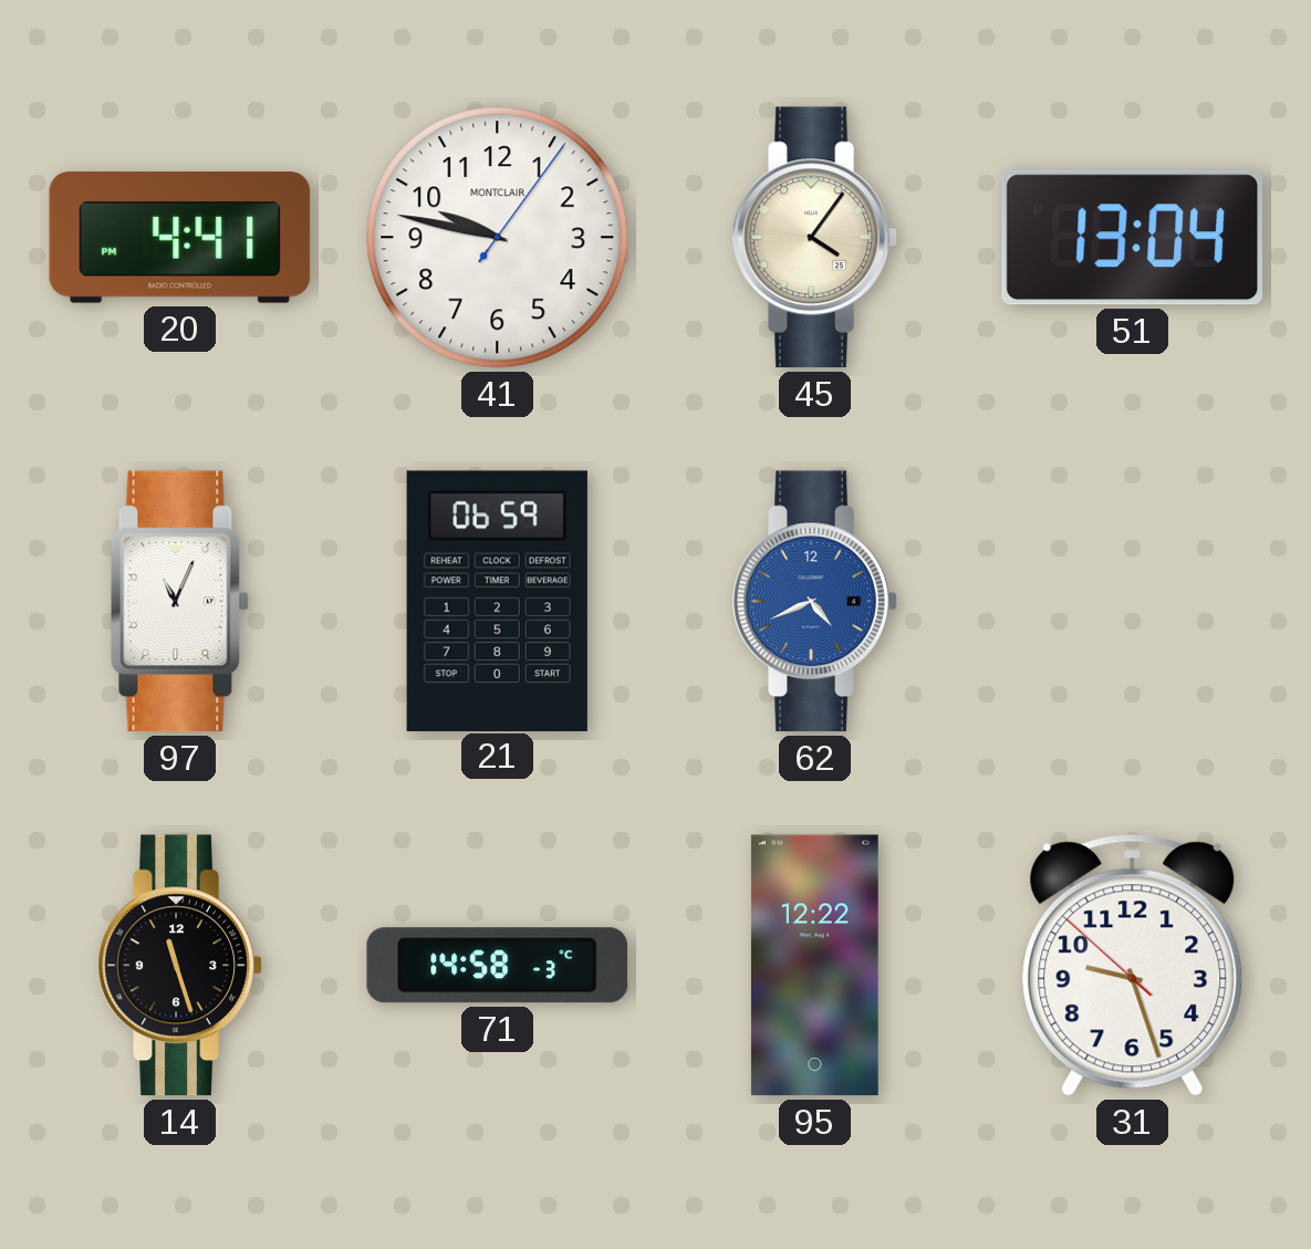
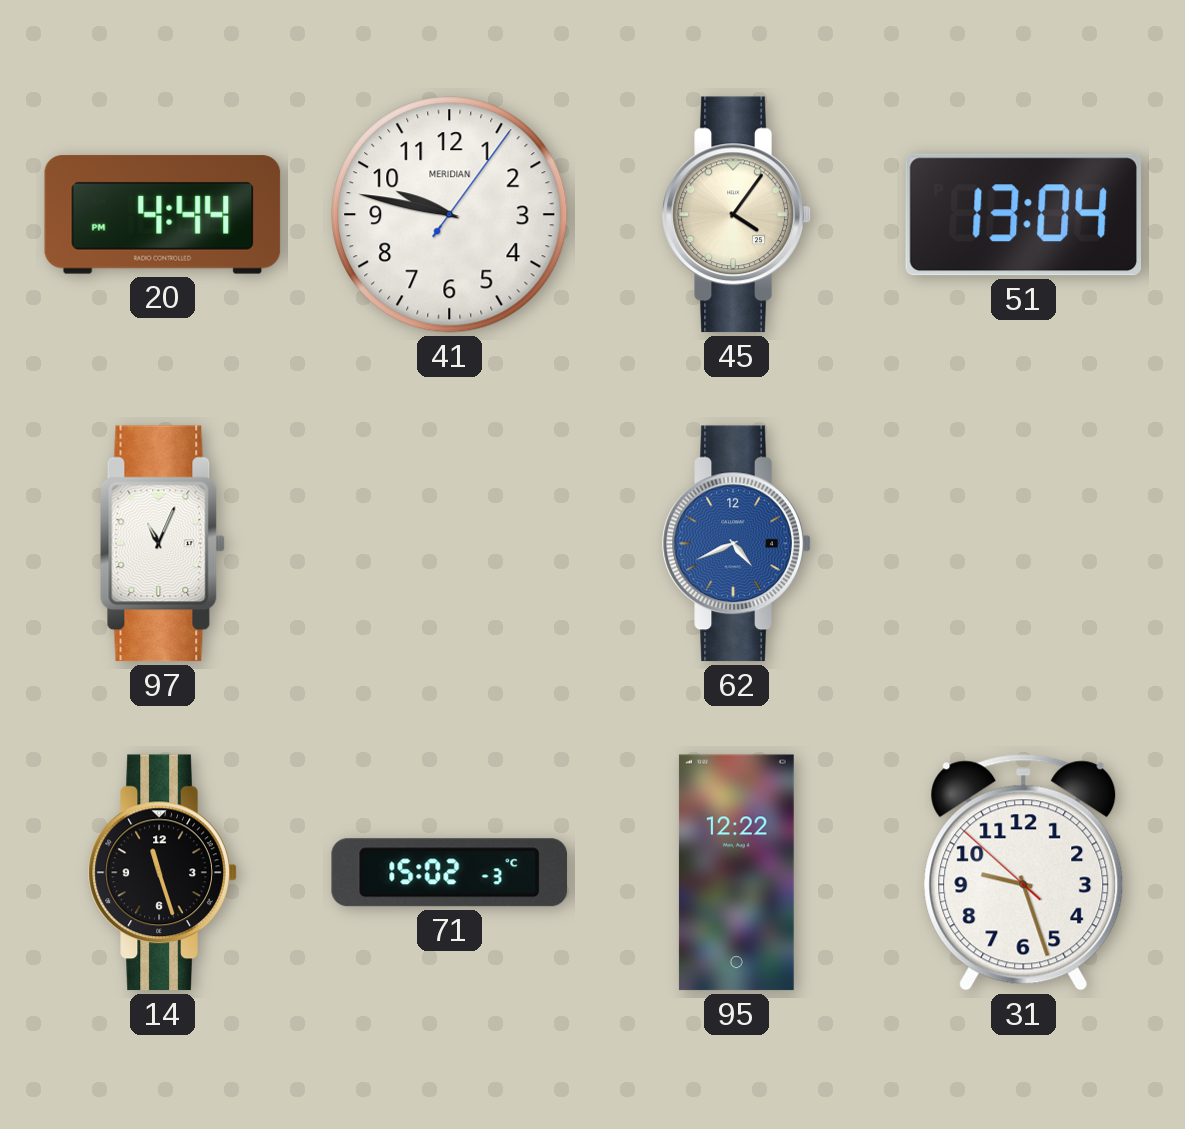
20: 4:41 -> 4:44 (163, 215)
41 brand: MONTCLAIR -> MERIDIAN (450, 215)
21: 06:59 -> none (497, 601)
71: 14:58 -> 15:02 (449, 873)
